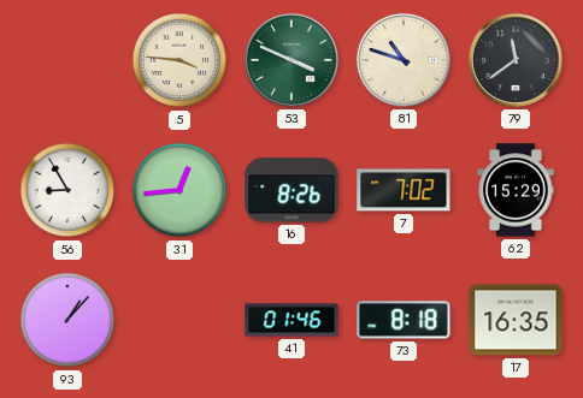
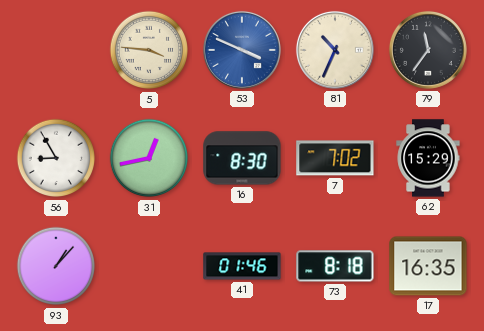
53 dial: green -> blue (242, 50)
81: 10:48 -> 10:34 (335, 50)
79: 11:39 -> 11:36 (428, 50)
31: 12:44 -> 12:43 (149, 158)
16: 8:26 -> 8:30 (242, 158)
